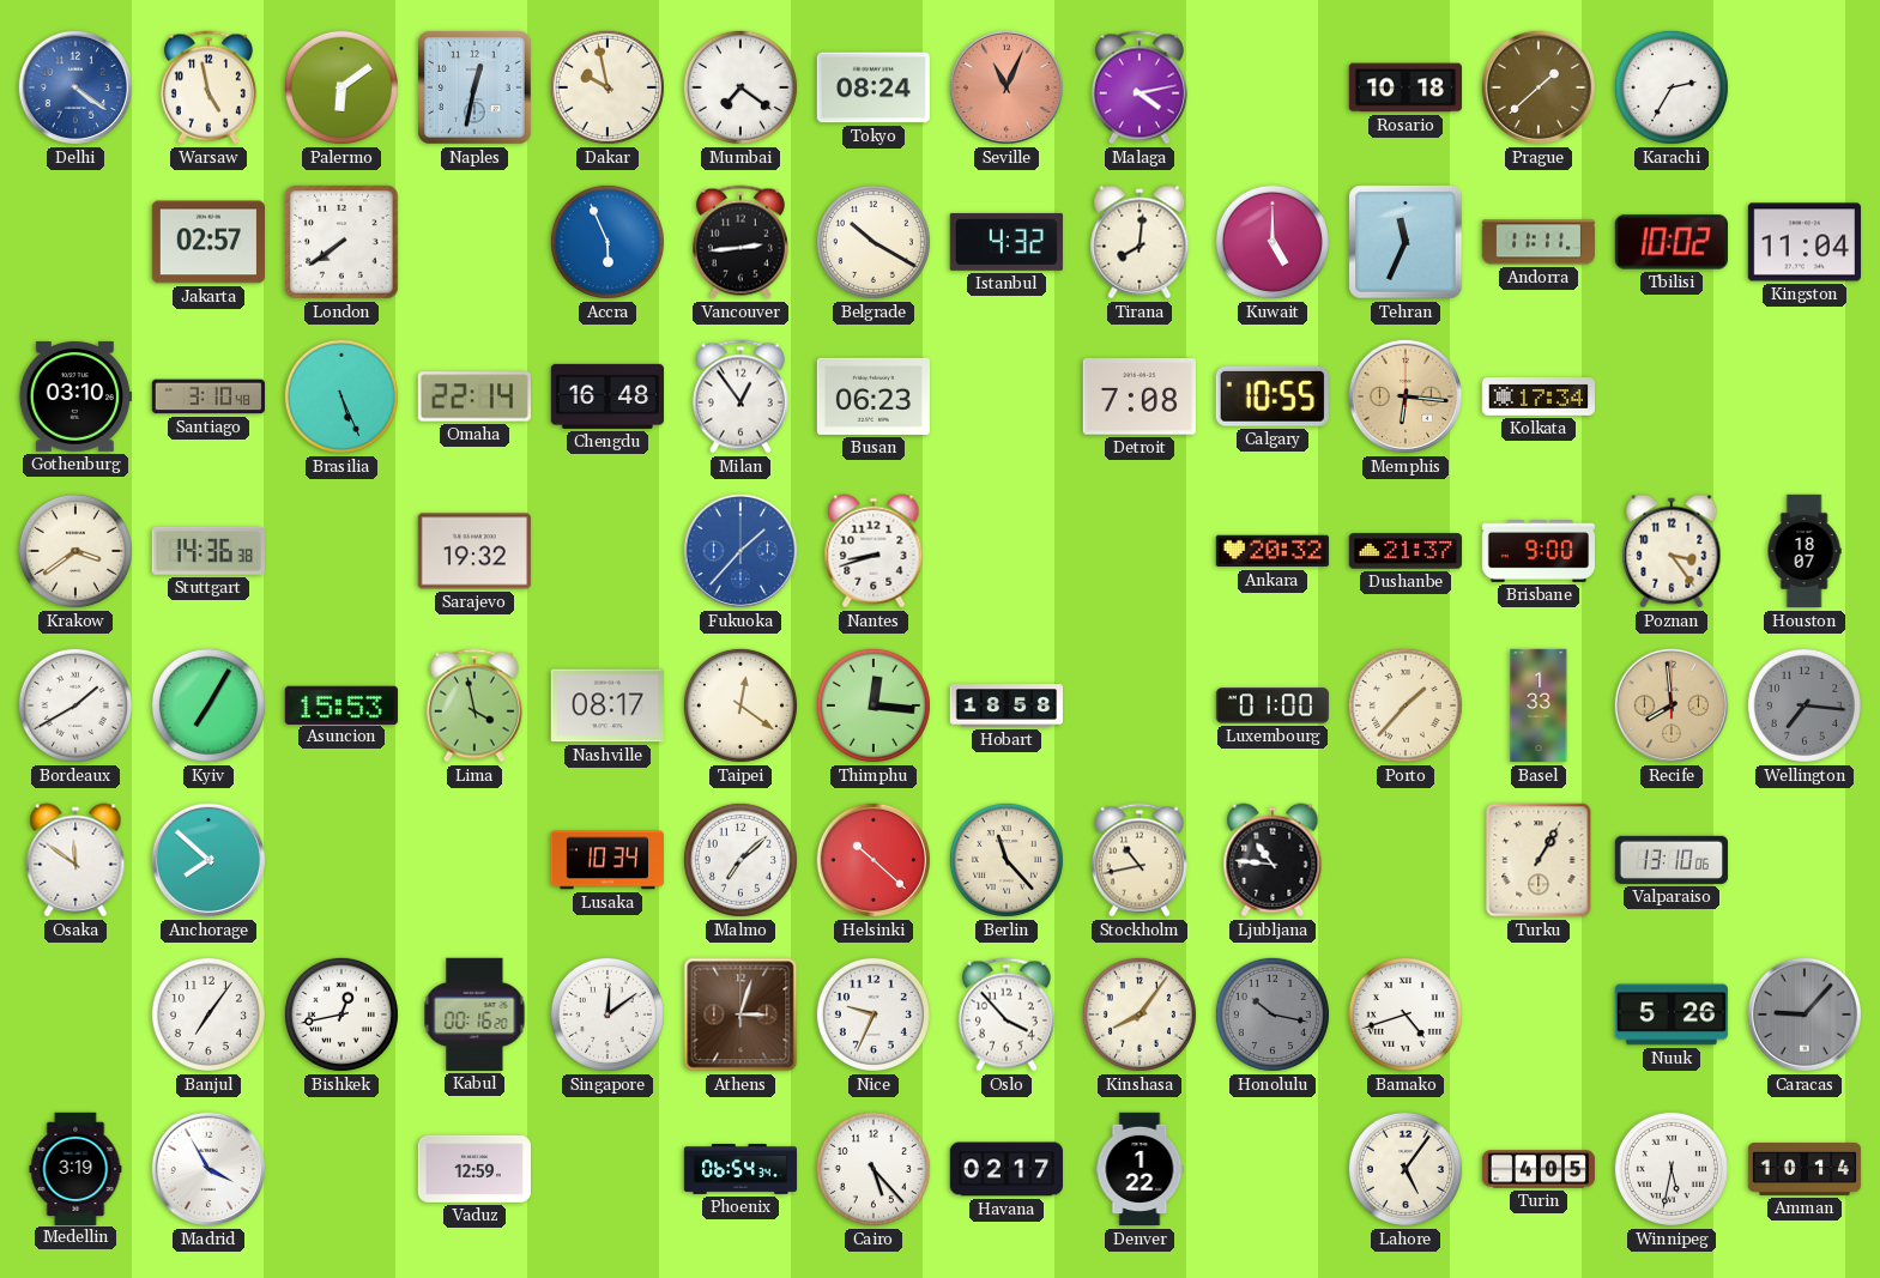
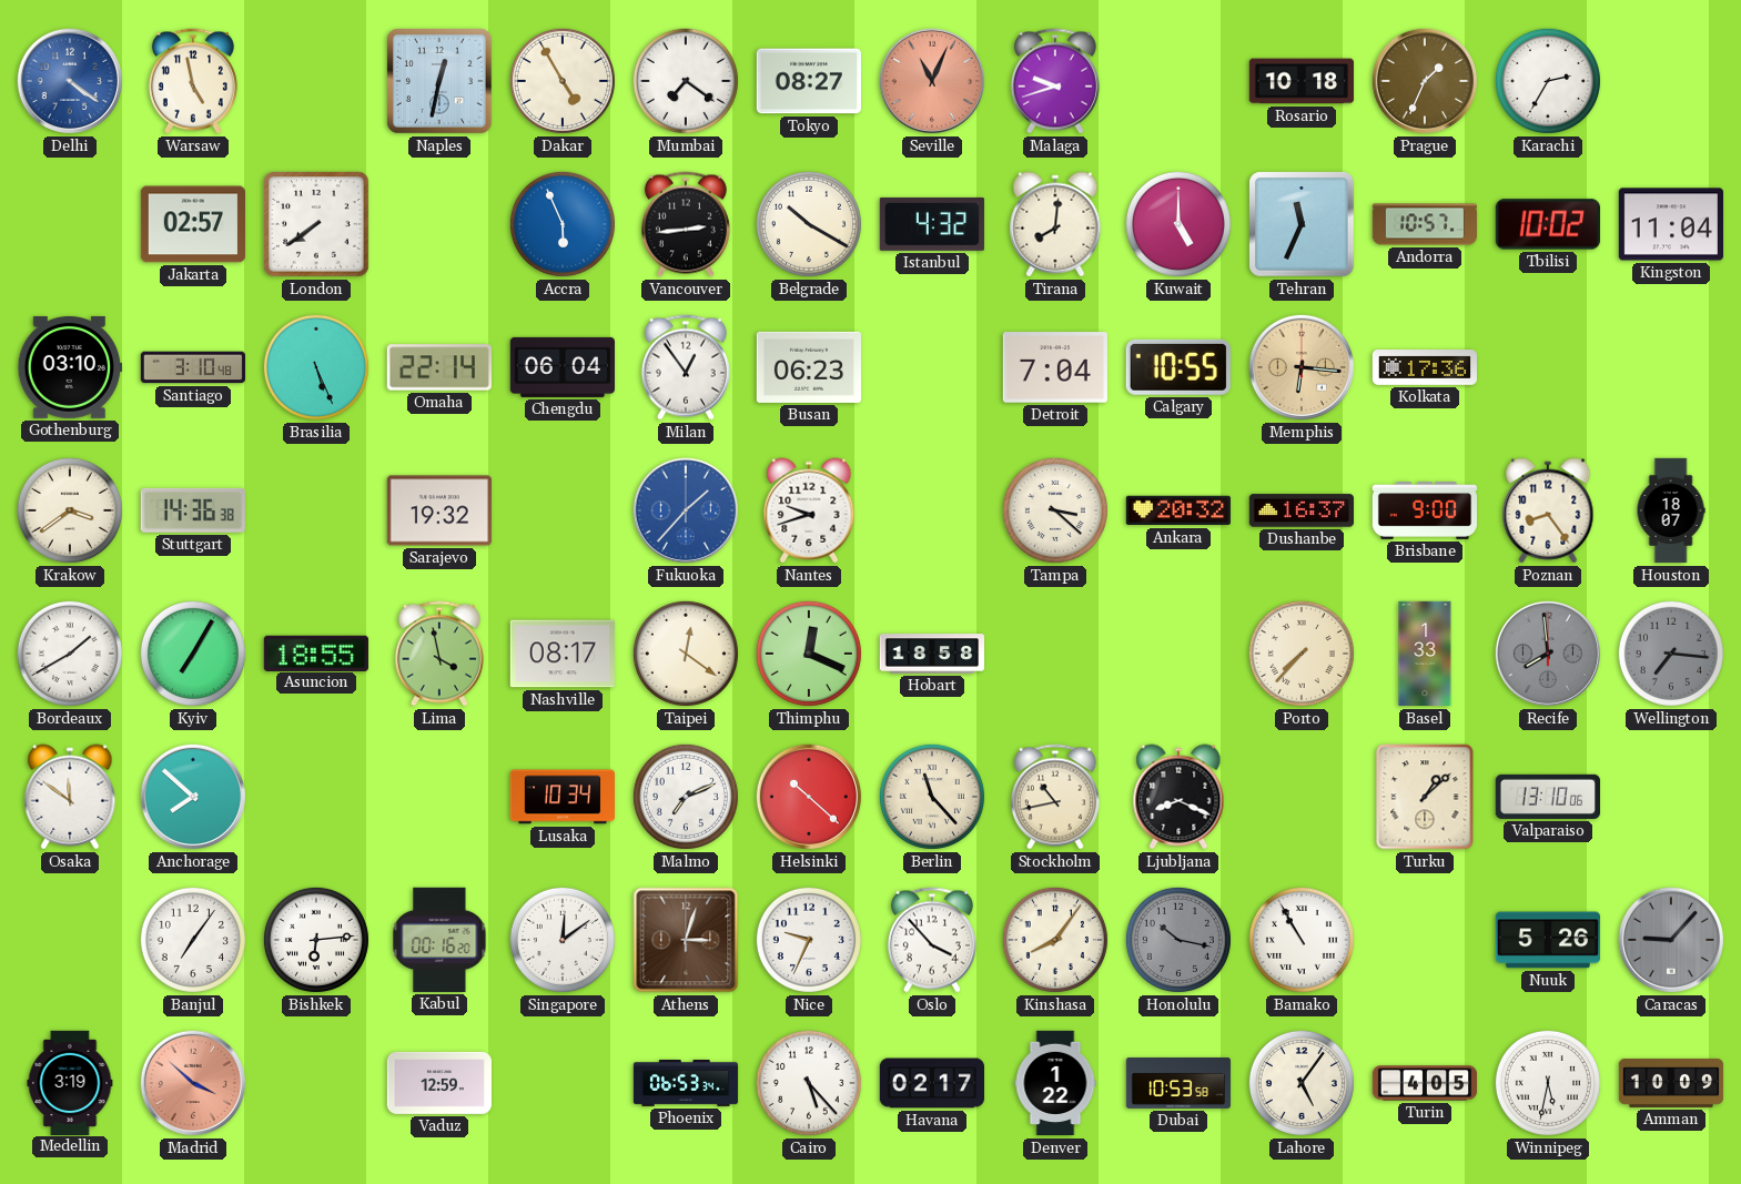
Palermo: 6:09 -> none (341, 87)
Dakar: 9:58 -> 4:55 (563, 81)
Tokyo: 08:24 -> 08:27 (809, 81)
Malaga: 4:13 -> 9:42 (1055, 81)
Prague: 1:38 -> 1:34 (1425, 81)
Andorra: 11:11 -> 10:57 (1425, 224)
Chengdu: 16:48 -> 06:04 (561, 367)
Detroit: 7:08 -> 7:04 (1055, 367)
Kolkata: 17:34 -> 17:36 (1424, 368)
Nantes: 8:42 -> 9:42 (809, 510)
Tampa: none -> 3:22 (1055, 510)
Dushanbe: 21:37 -> 16:37 (1300, 510)
Poznan: 3:24 -> 8:24 (1548, 510)
Asuncion: 15:53 -> 18:55 (316, 652)
Thimphu: 12:16 -> 12:19 (809, 654)
Luxembourg: 01:00 -> none (1271, 705)
Porto: 1:37 -> 7:37 (1302, 654)
Recife dial: champagne -> grey (1548, 654)
Malmo: 7:08 -> 7:11 (686, 797)
Ljubljana: 10:46 -> 8:19 (1178, 797)
Turku: 1:05 -> 1:08 (1425, 797)
Bishkek: 12:43 -> 6:14 (316, 940)
Bamako: 4:42 -> 10:55 (1302, 940)
Madrid: 3:55 -> 3:52 (193, 1083)
Madrid dial: white -> salmon (193, 1083)
Phoenix: 06:54 -> 06:53 (686, 1083)
Dubai: none -> 10:53 (1178, 1083)
Amman: 10:14 -> 10:09 (1671, 1083)
